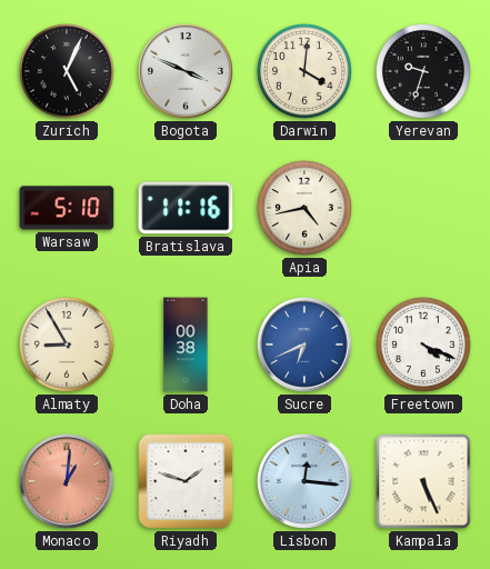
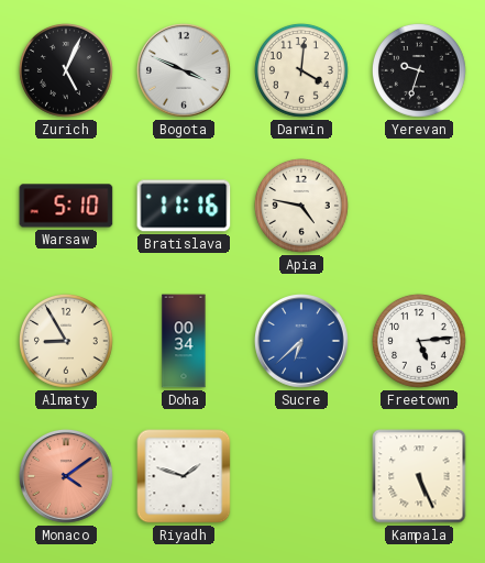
Apia: 4:43 -> 4:47 (301, 206)
Doha: 00:38 -> 00:34 (184, 341)
Sucre: 6:41 -> 6:38 (302, 342)
Freetown: 4:19 -> 5:14 (419, 341)
Monaco: 1:01 -> 4:09 (67, 477)
Lisbon: 12:16 -> none (306, 482)
